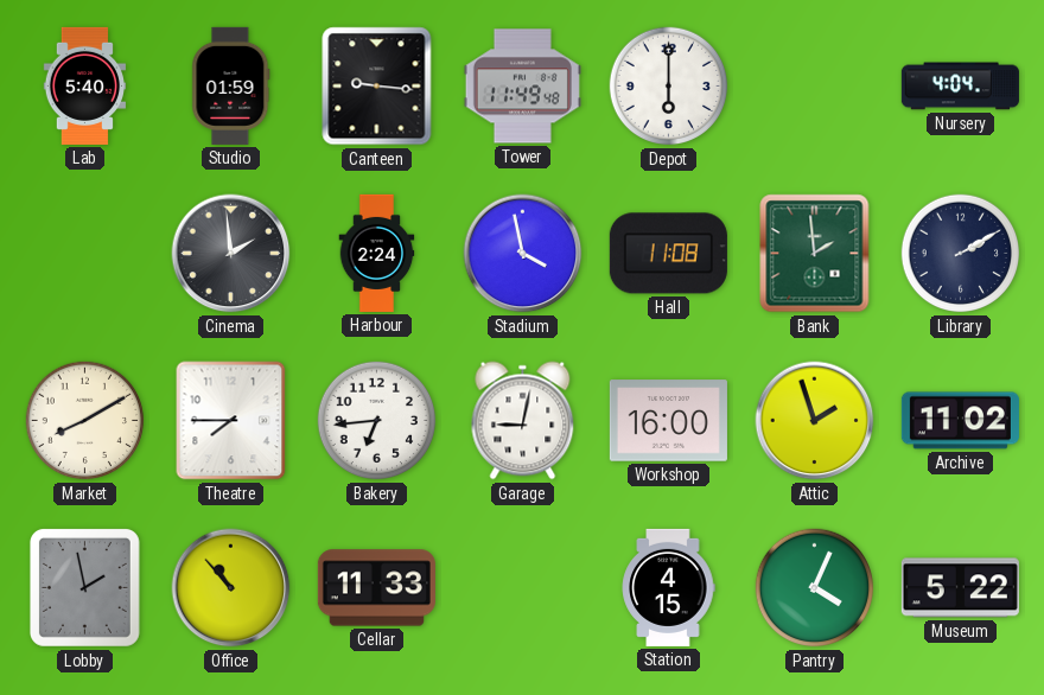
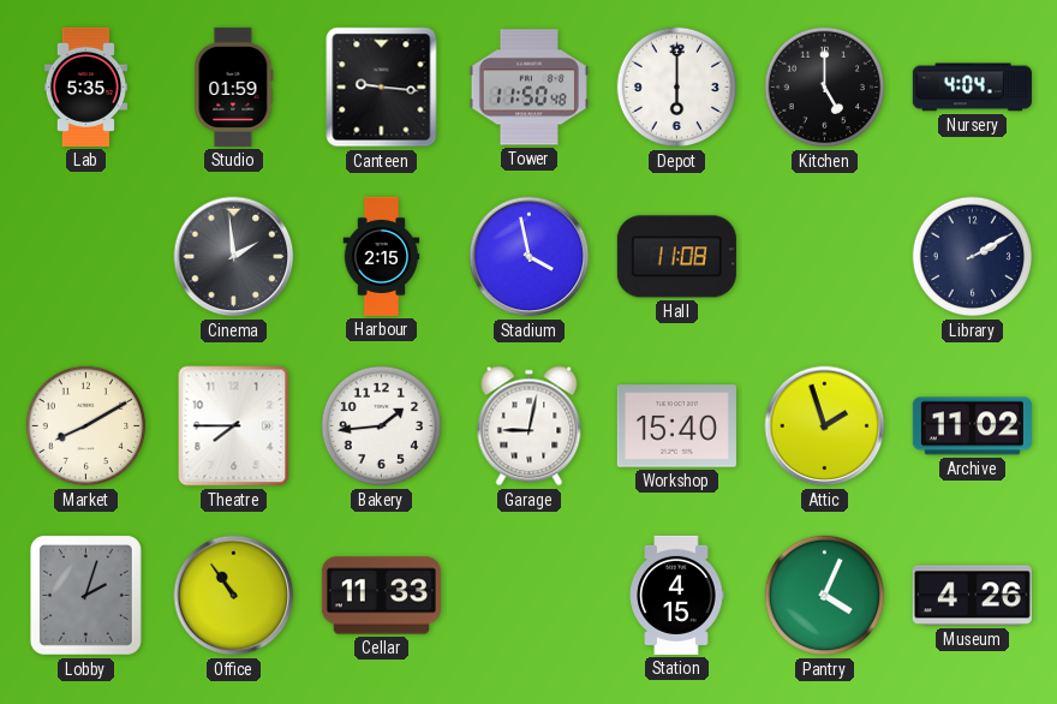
Lab: 5:40 -> 5:35 (86, 86)
Tower: 11:49 -> 11:50 (528, 88)
Kitchen: none -> 5:00 (825, 88)
Harbour: 2:24 -> 2:15 (382, 256)
Bank: 1:59 -> none (815, 254)
Bakery: 6:44 -> 1:44 (382, 426)
Workshop: 16:00 -> 15:40 (676, 426)
Lobby: 1:58 -> 2:03 (85, 595)
Office: 10:53 -> 10:54 (234, 596)
Museum: 5:22 -> 4:26 (972, 596)
